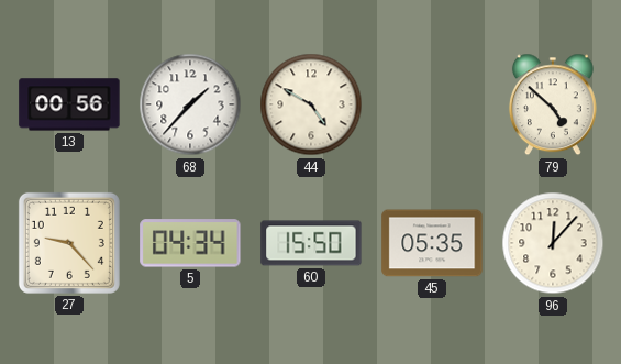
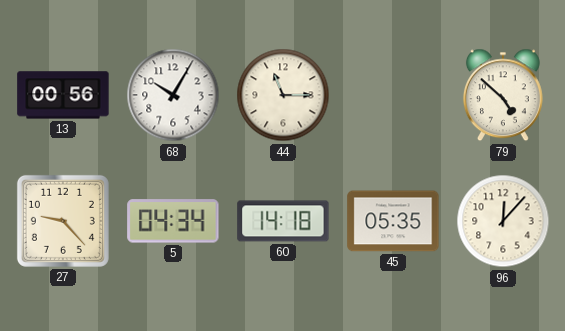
68: 1:37 -> 10:05 (173, 95)
44: 4:50 -> 11:15 (283, 95)
60: 15:50 -> 14:18 (283, 221)
